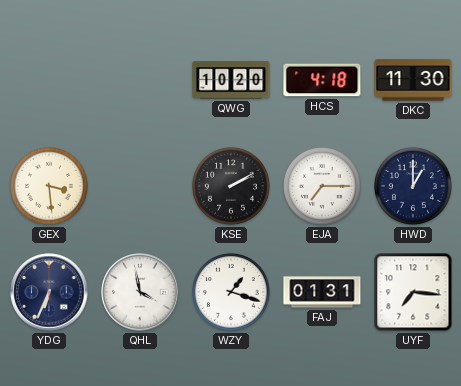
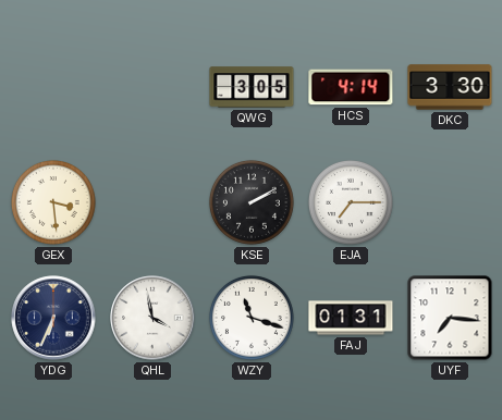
QWG: 10:20 -> 3:05 (252, 87)
HCS: 4:18 -> 4:14 (351, 87)
DKC: 11:30 -> 3:30 (450, 87)
HWD: 1:00 -> none (413, 186)
WZY: 1:18 -> 11:18 (252, 318)
